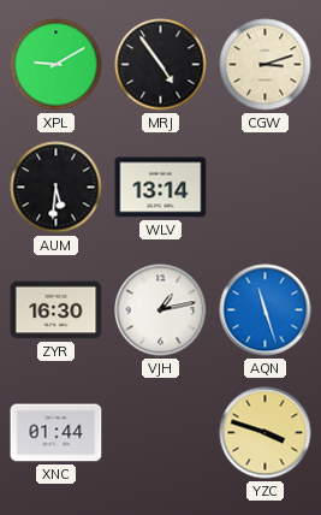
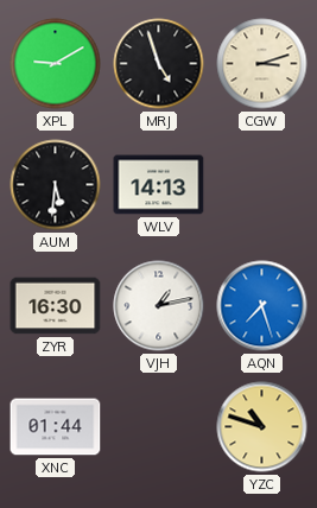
MRJ: 4:54 -> 4:57 (159, 64)
WLV: 13:14 -> 14:13 (159, 185)
AQN: 11:27 -> 7:27 (262, 306)
YZC: 3:48 -> 10:48 (262, 427)
